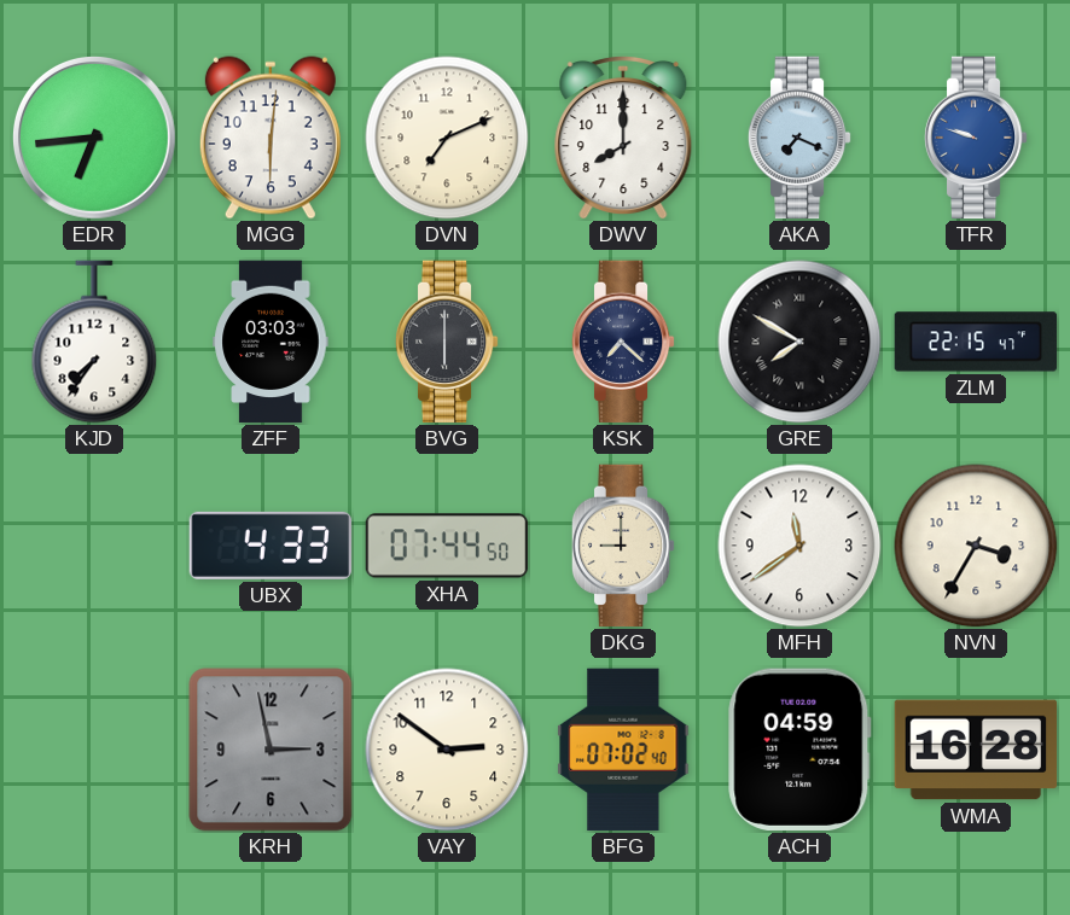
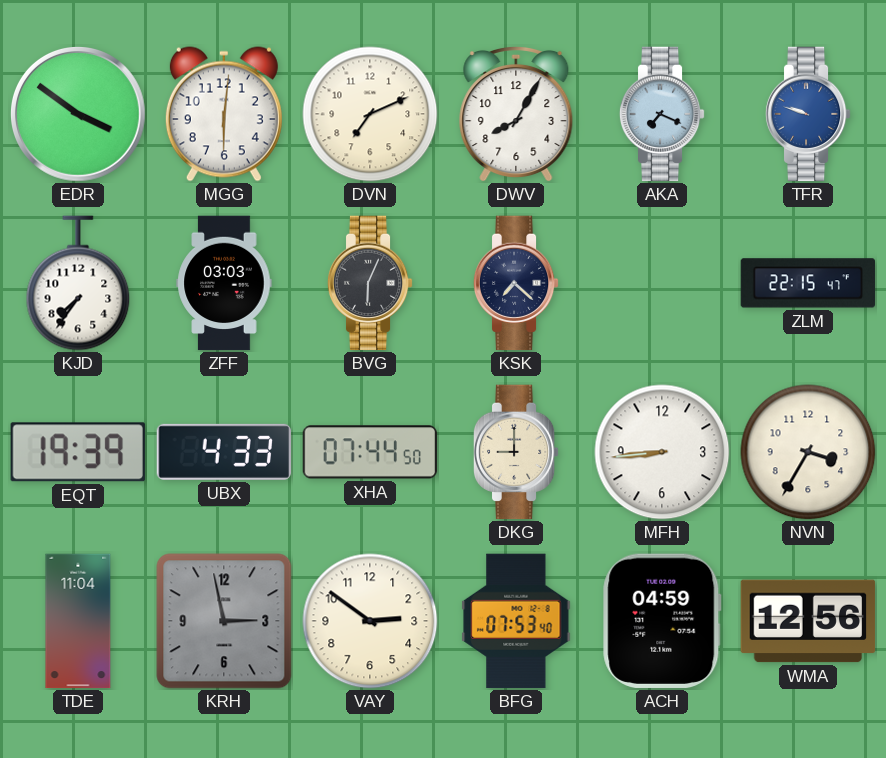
EDR: 6:44 -> 3:51 (79, 115)
DWV: 8:00 -> 8:05 (516, 114)
BVG: 6:00 -> 6:04 (370, 283)
GRE: 7:50 -> none (799, 342)
EQT: none -> 19:39 (78, 452)
MFH: 11:39 -> 8:44 (662, 452)
TDE: none -> 11:04 (78, 621)
BFG: 07:02 -> 07:53 (516, 621)
WMA: 16:28 -> 12:56 (808, 621)
